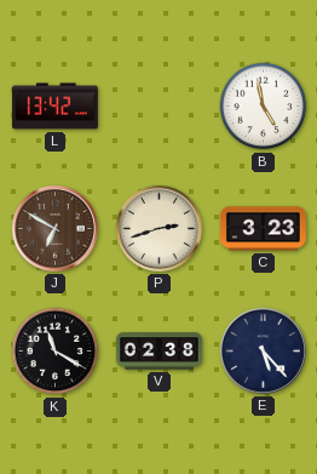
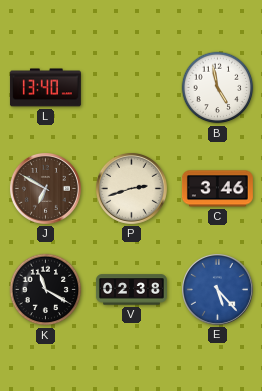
L: 13:42 -> 13:40 (45, 88)
C: 3:23 -> 3:46 (217, 189)
E dial: navy -> blue (217, 289)
